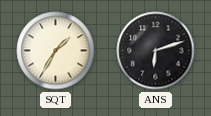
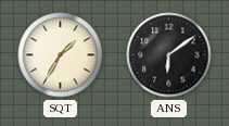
ANS: 6:12 -> 6:09 (169, 55)
